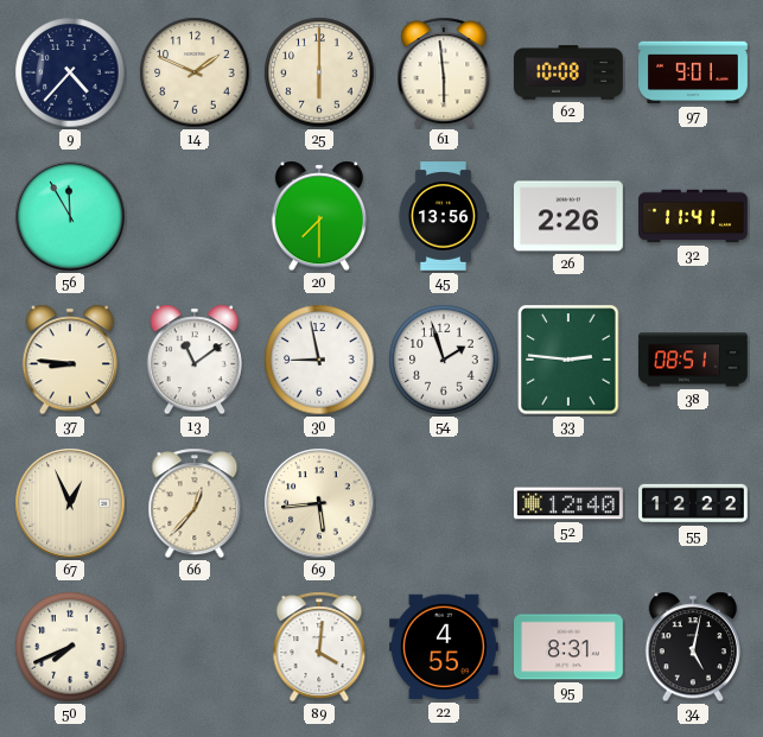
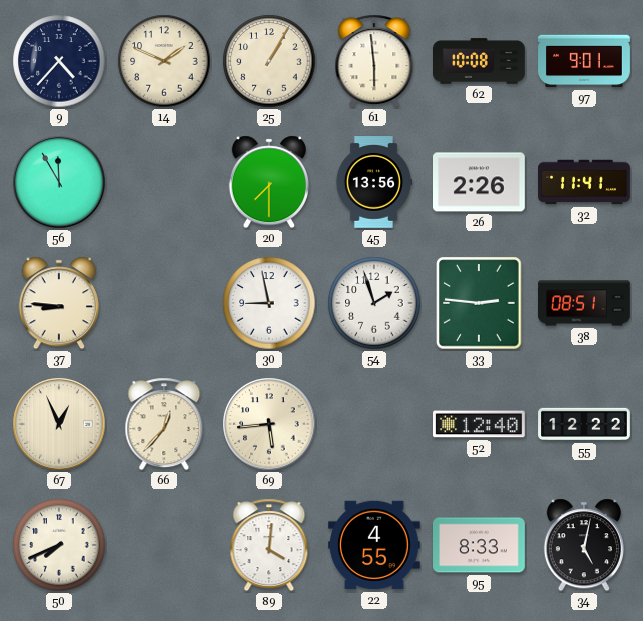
25: 6:00 -> 1:05 (269, 61)
13: 11:09 -> none (195, 360)
95: 8:31 -> 8:33 (480, 545)
